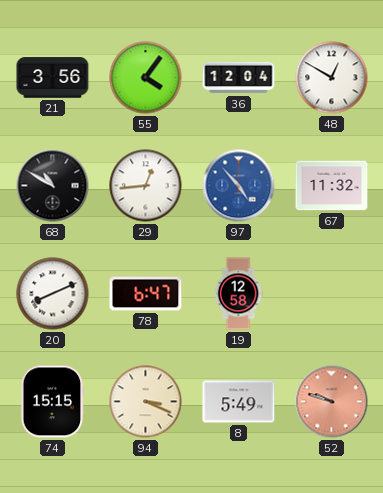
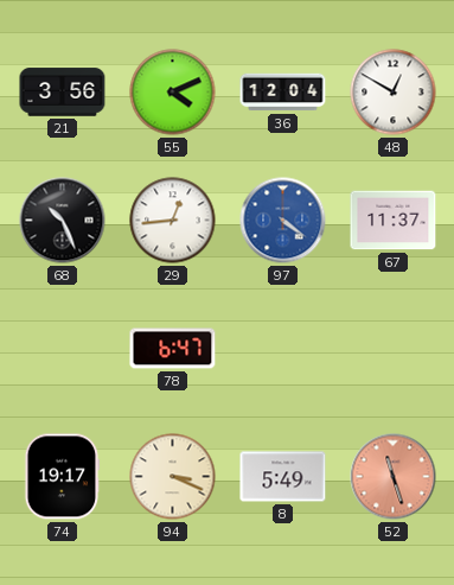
55: 4:06 -> 4:11 (173, 93)
68: 10:50 -> 10:26 (63, 221)
97: 4:53 -> 4:21 (283, 221)
67: 11:32 -> 11:37 (394, 221)
20: 8:11 -> none (53, 294)
19: 12:58 -> none (238, 294)
74: 15:15 -> 19:17 (62, 477)
52: 9:48 -> 11:27 (394, 477)
